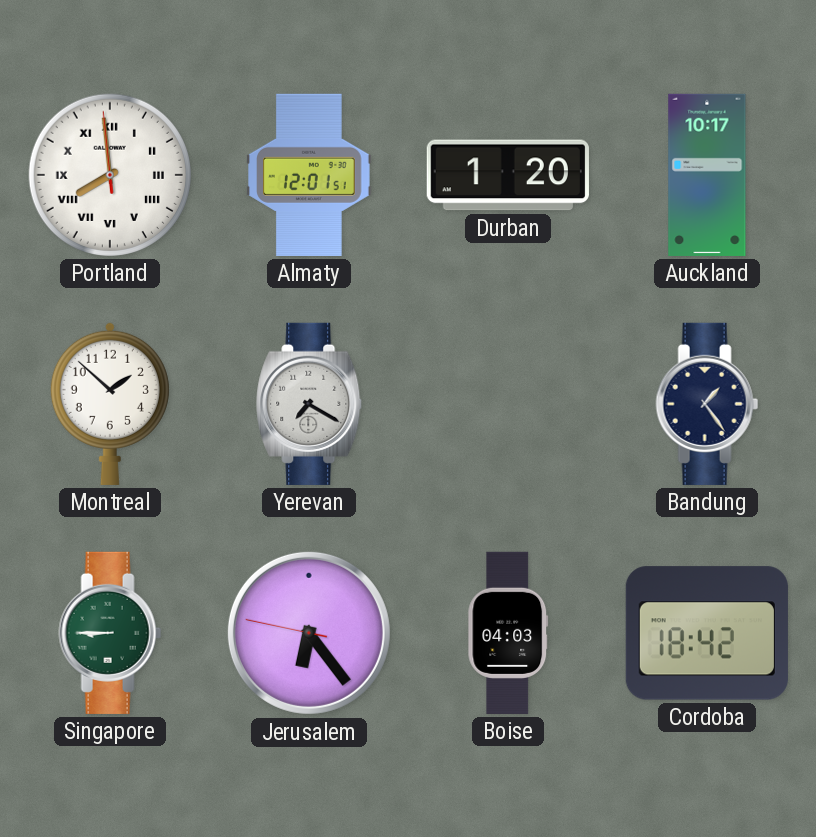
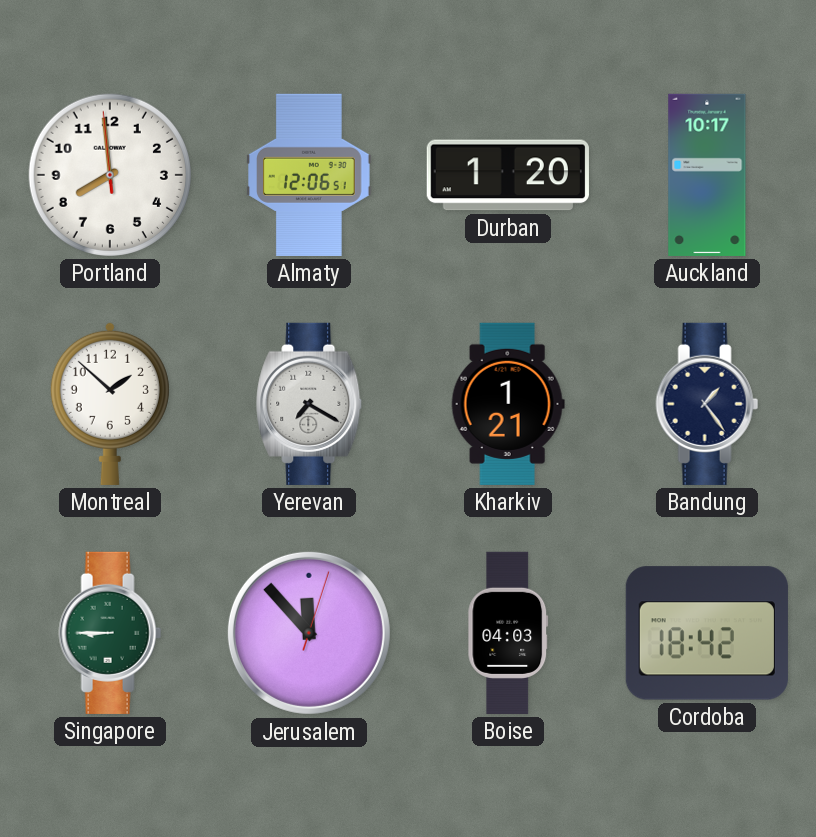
Portland numerals: Roman -> Arabic (110, 175)
Almaty: 12:01 -> 12:06 (309, 175)
Kharkiv: none -> 1:21 (508, 404)
Jerusalem: 6:23 -> 11:53 (309, 633)
